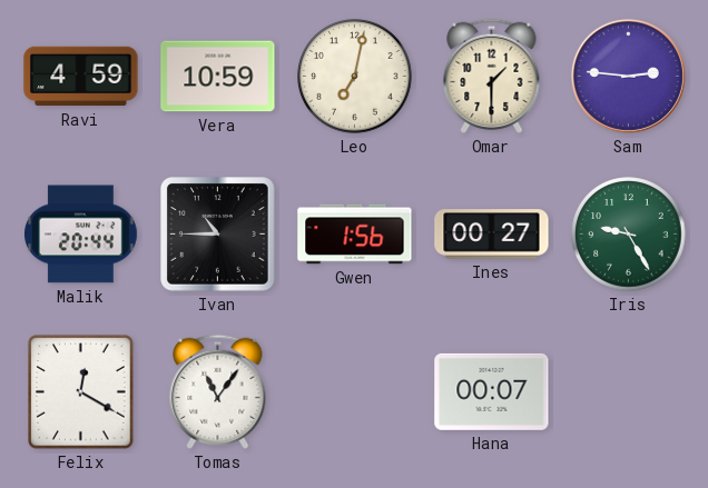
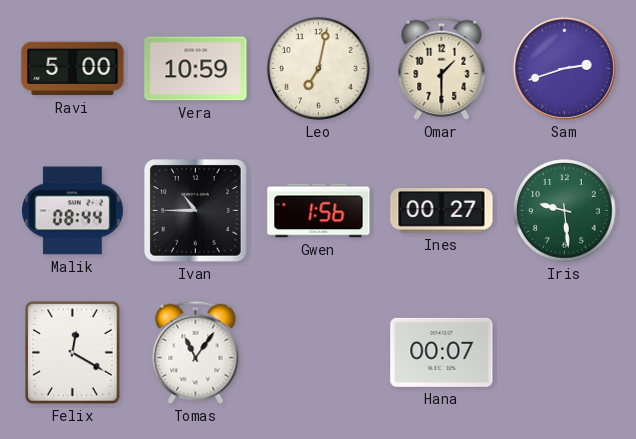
Ravi: 4:59 -> 5:00 (73, 69)
Sam: 2:46 -> 2:42 (564, 68)
Malik: 20:44 -> 08:44 (73, 211)
Iris: 9:25 -> 9:29 (565, 211)
